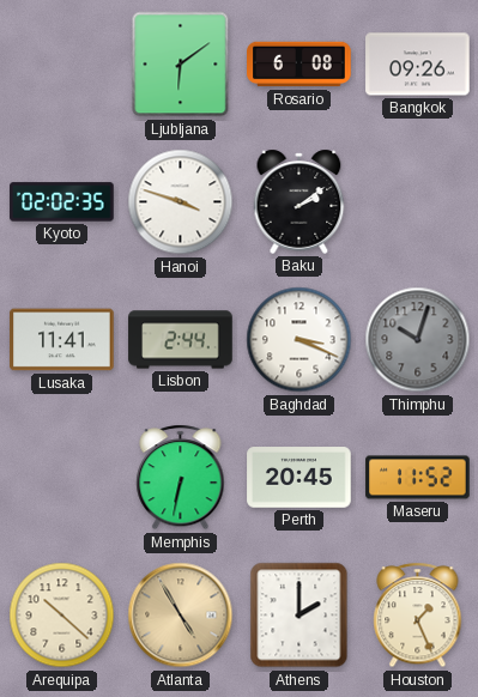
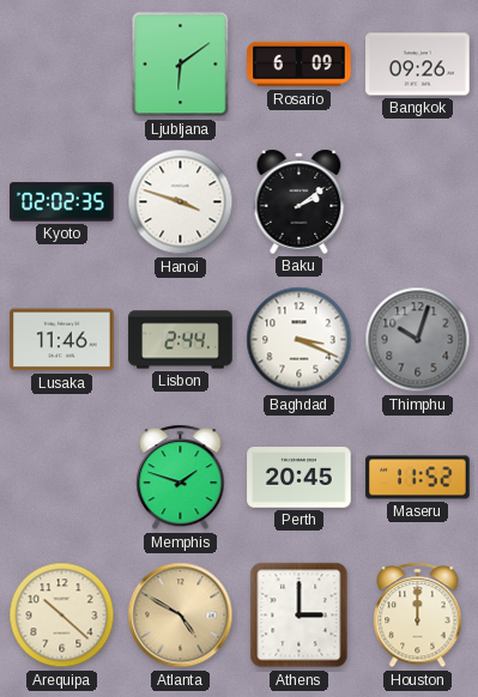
Rosario: 6:08 -> 6:09 (299, 65)
Lusaka: 11:41 -> 11:46 (62, 340)
Memphis: 6:32 -> 1:48 (181, 478)
Atlanta: 4:55 -> 4:50 (181, 616)
Athens: 2:00 -> 3:00 (299, 616)
Houston: 1:26 -> 12:00 (418, 616)
